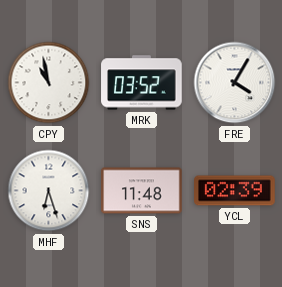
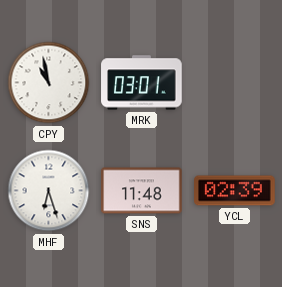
MRK: 03:52 -> 03:01 (142, 83)
FRE: 4:05 -> none (235, 83)
